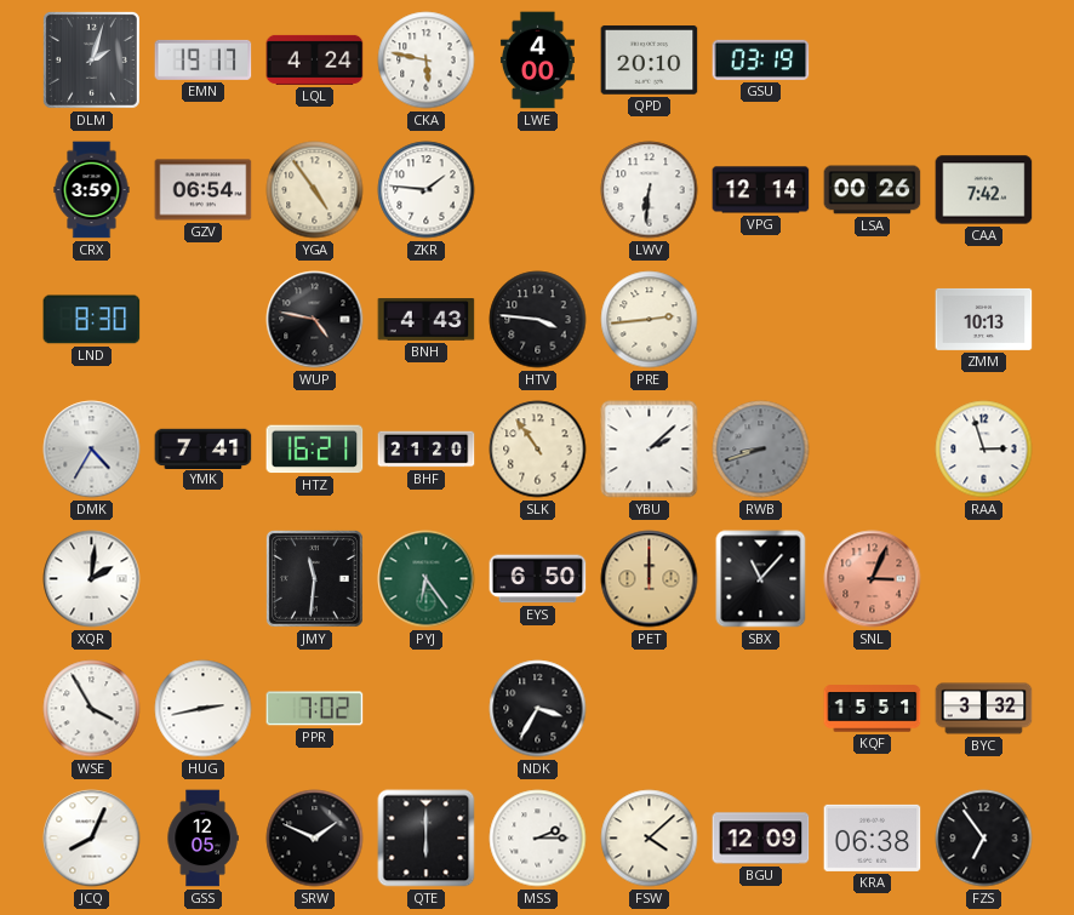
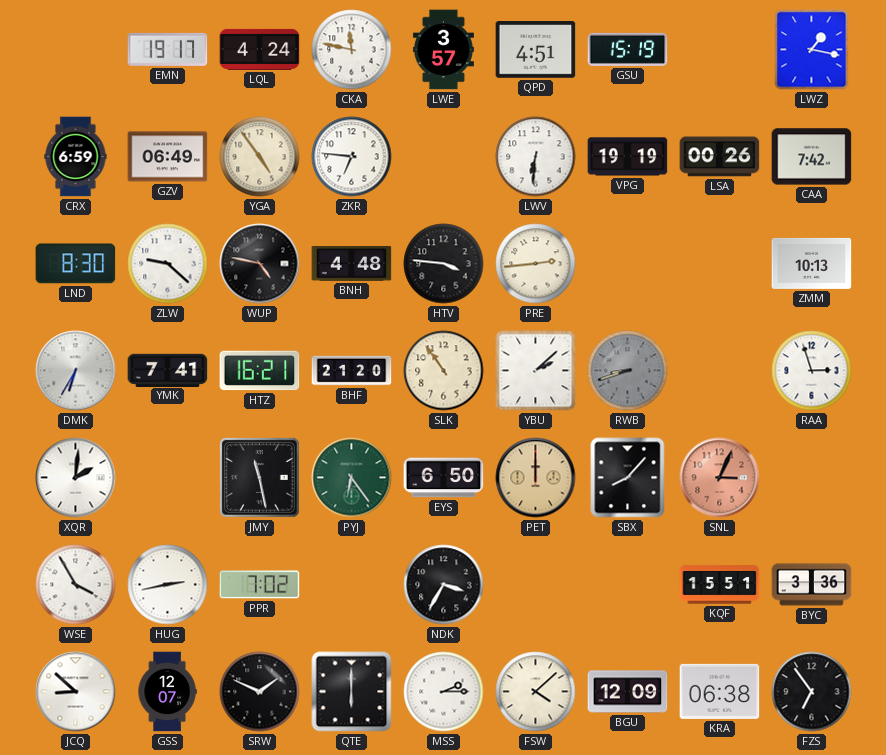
DLM: 2:03 -> none (91, 59)
CKA: 5:47 -> 11:47 (352, 50)
LWE: 4:00 -> 3:57 (443, 50)
QPD: 20:10 -> 4:51 (536, 50)
GSU: 03:19 -> 15:19 (628, 49)
LWZ: none -> 1:17 (812, 50)
CRX: 3:59 -> 6:59 (76, 157)
GZV: 06:54 -> 06:49 (168, 157)
ZKR: 1:46 -> 6:46 (352, 157)
VPG: 12:14 -> 19:19 (628, 157)
ZLW: none -> 9:22 (168, 264)
BNH: 4:43 -> 4:48 (352, 264)
DMK: 4:35 -> 6:35 (76, 371)
JMY: 11:31 -> 11:28 (259, 477)
SBX: 11:07 -> 8:07 (628, 478)
BYC: 3:32 -> 3:36 (812, 585)
JCQ: 8:04 -> 8:52 (76, 692)
GSS: 12:05 -> 12:07 (167, 692)
